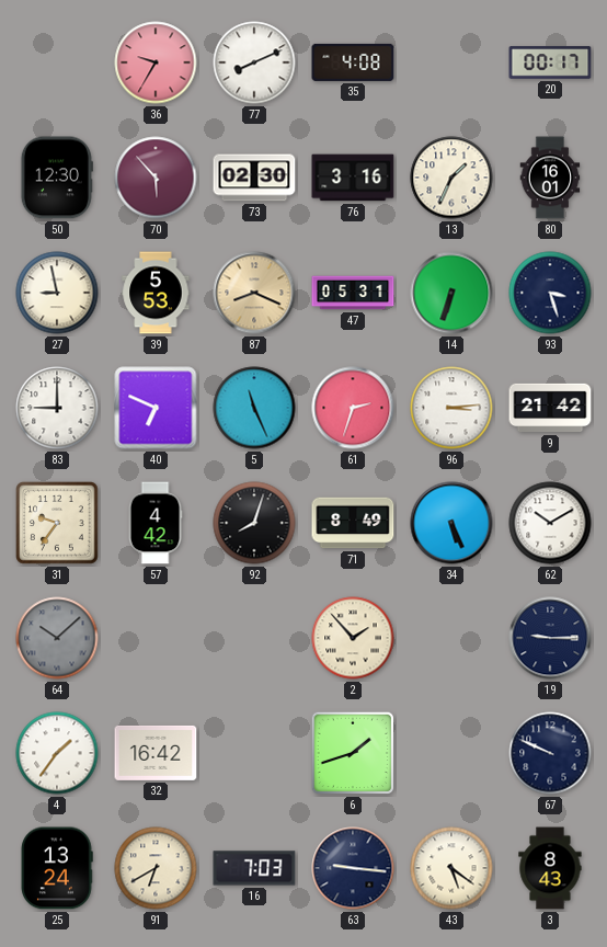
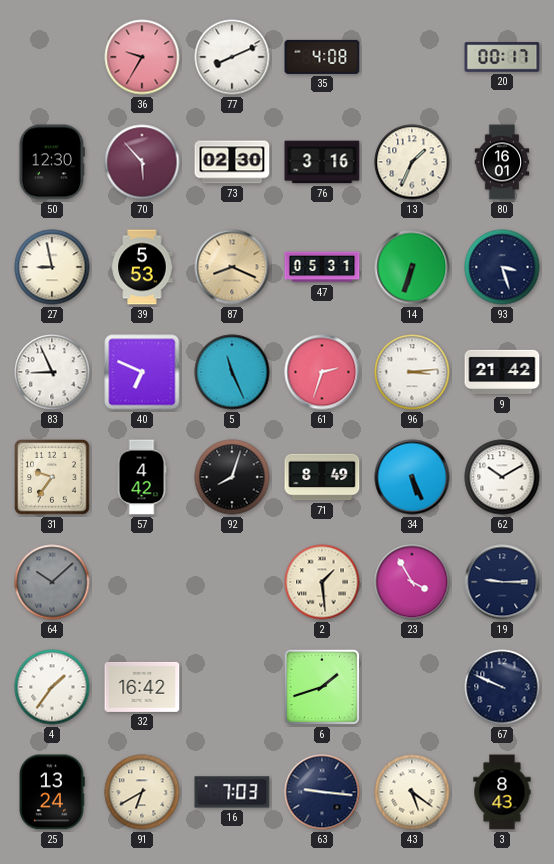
83: 9:00 -> 8:56 (52, 372)
2: 1:53 -> 1:29 (322, 582)
23: none -> 3:55 (412, 582)
